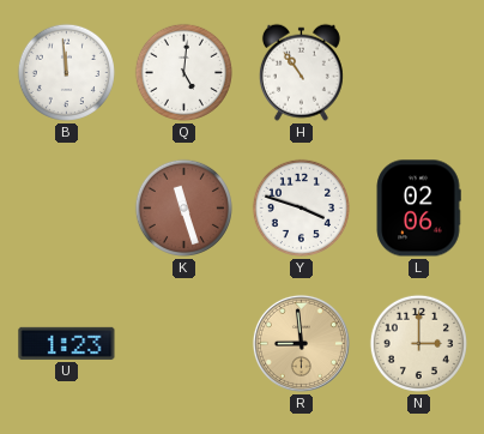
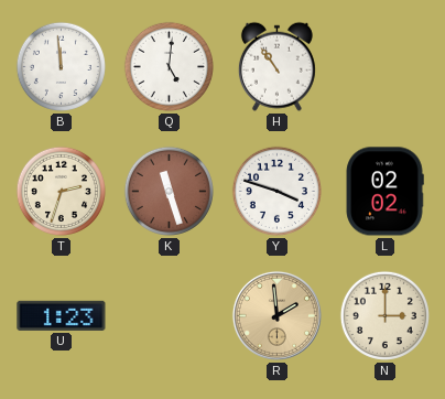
T: none -> 2:33 (61, 191)
L: 02:06 -> 02:02 (384, 192)
R: 8:59 -> 1:59 (276, 315)
